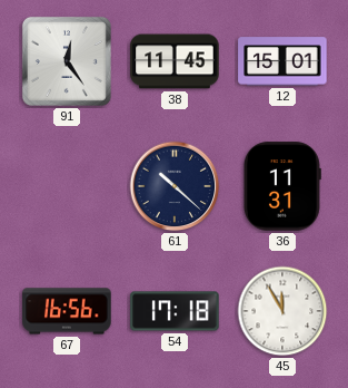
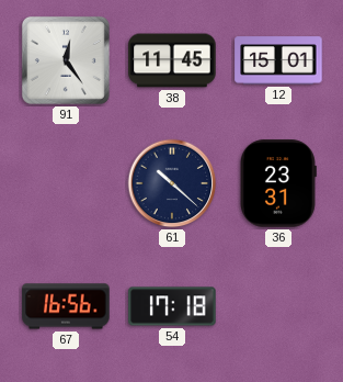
36: 11:31 -> 23:31 (277, 183)
45: 11:55 -> none (282, 311)
